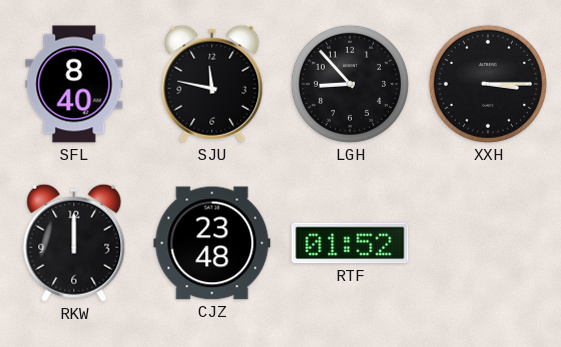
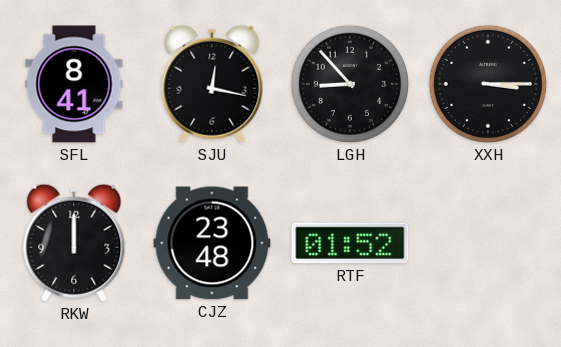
SFL: 8:40 -> 8:41 (74, 84)
SJU: 11:47 -> 12:17 (212, 84)
